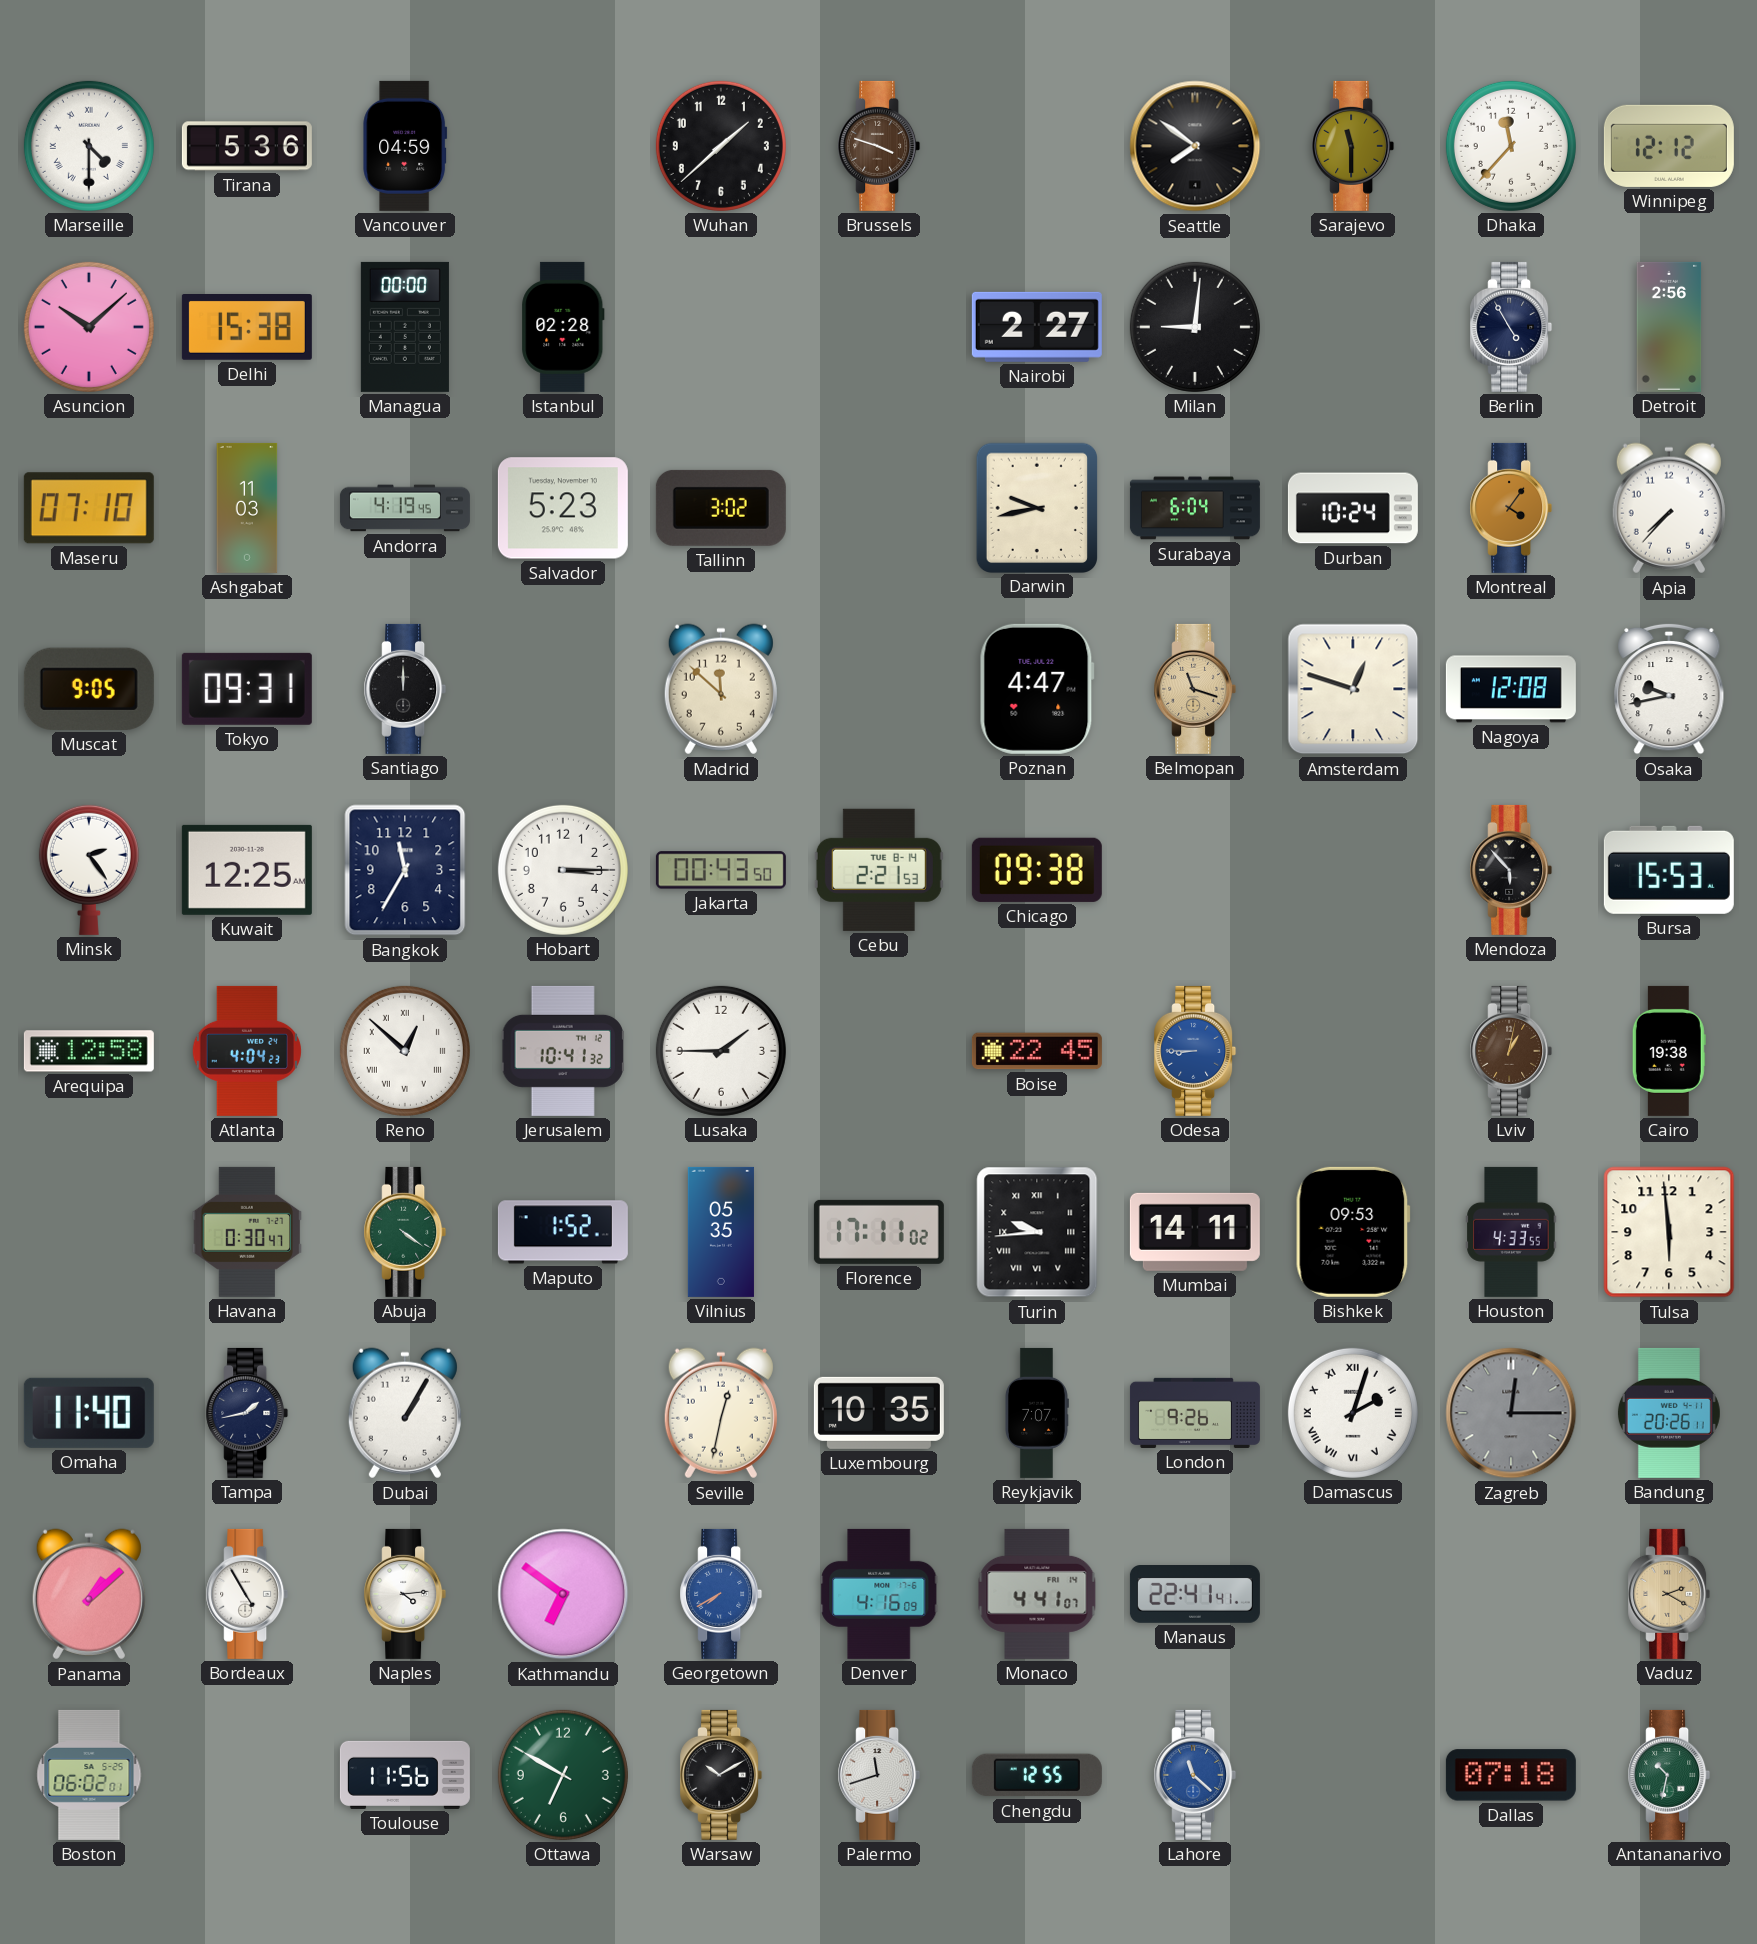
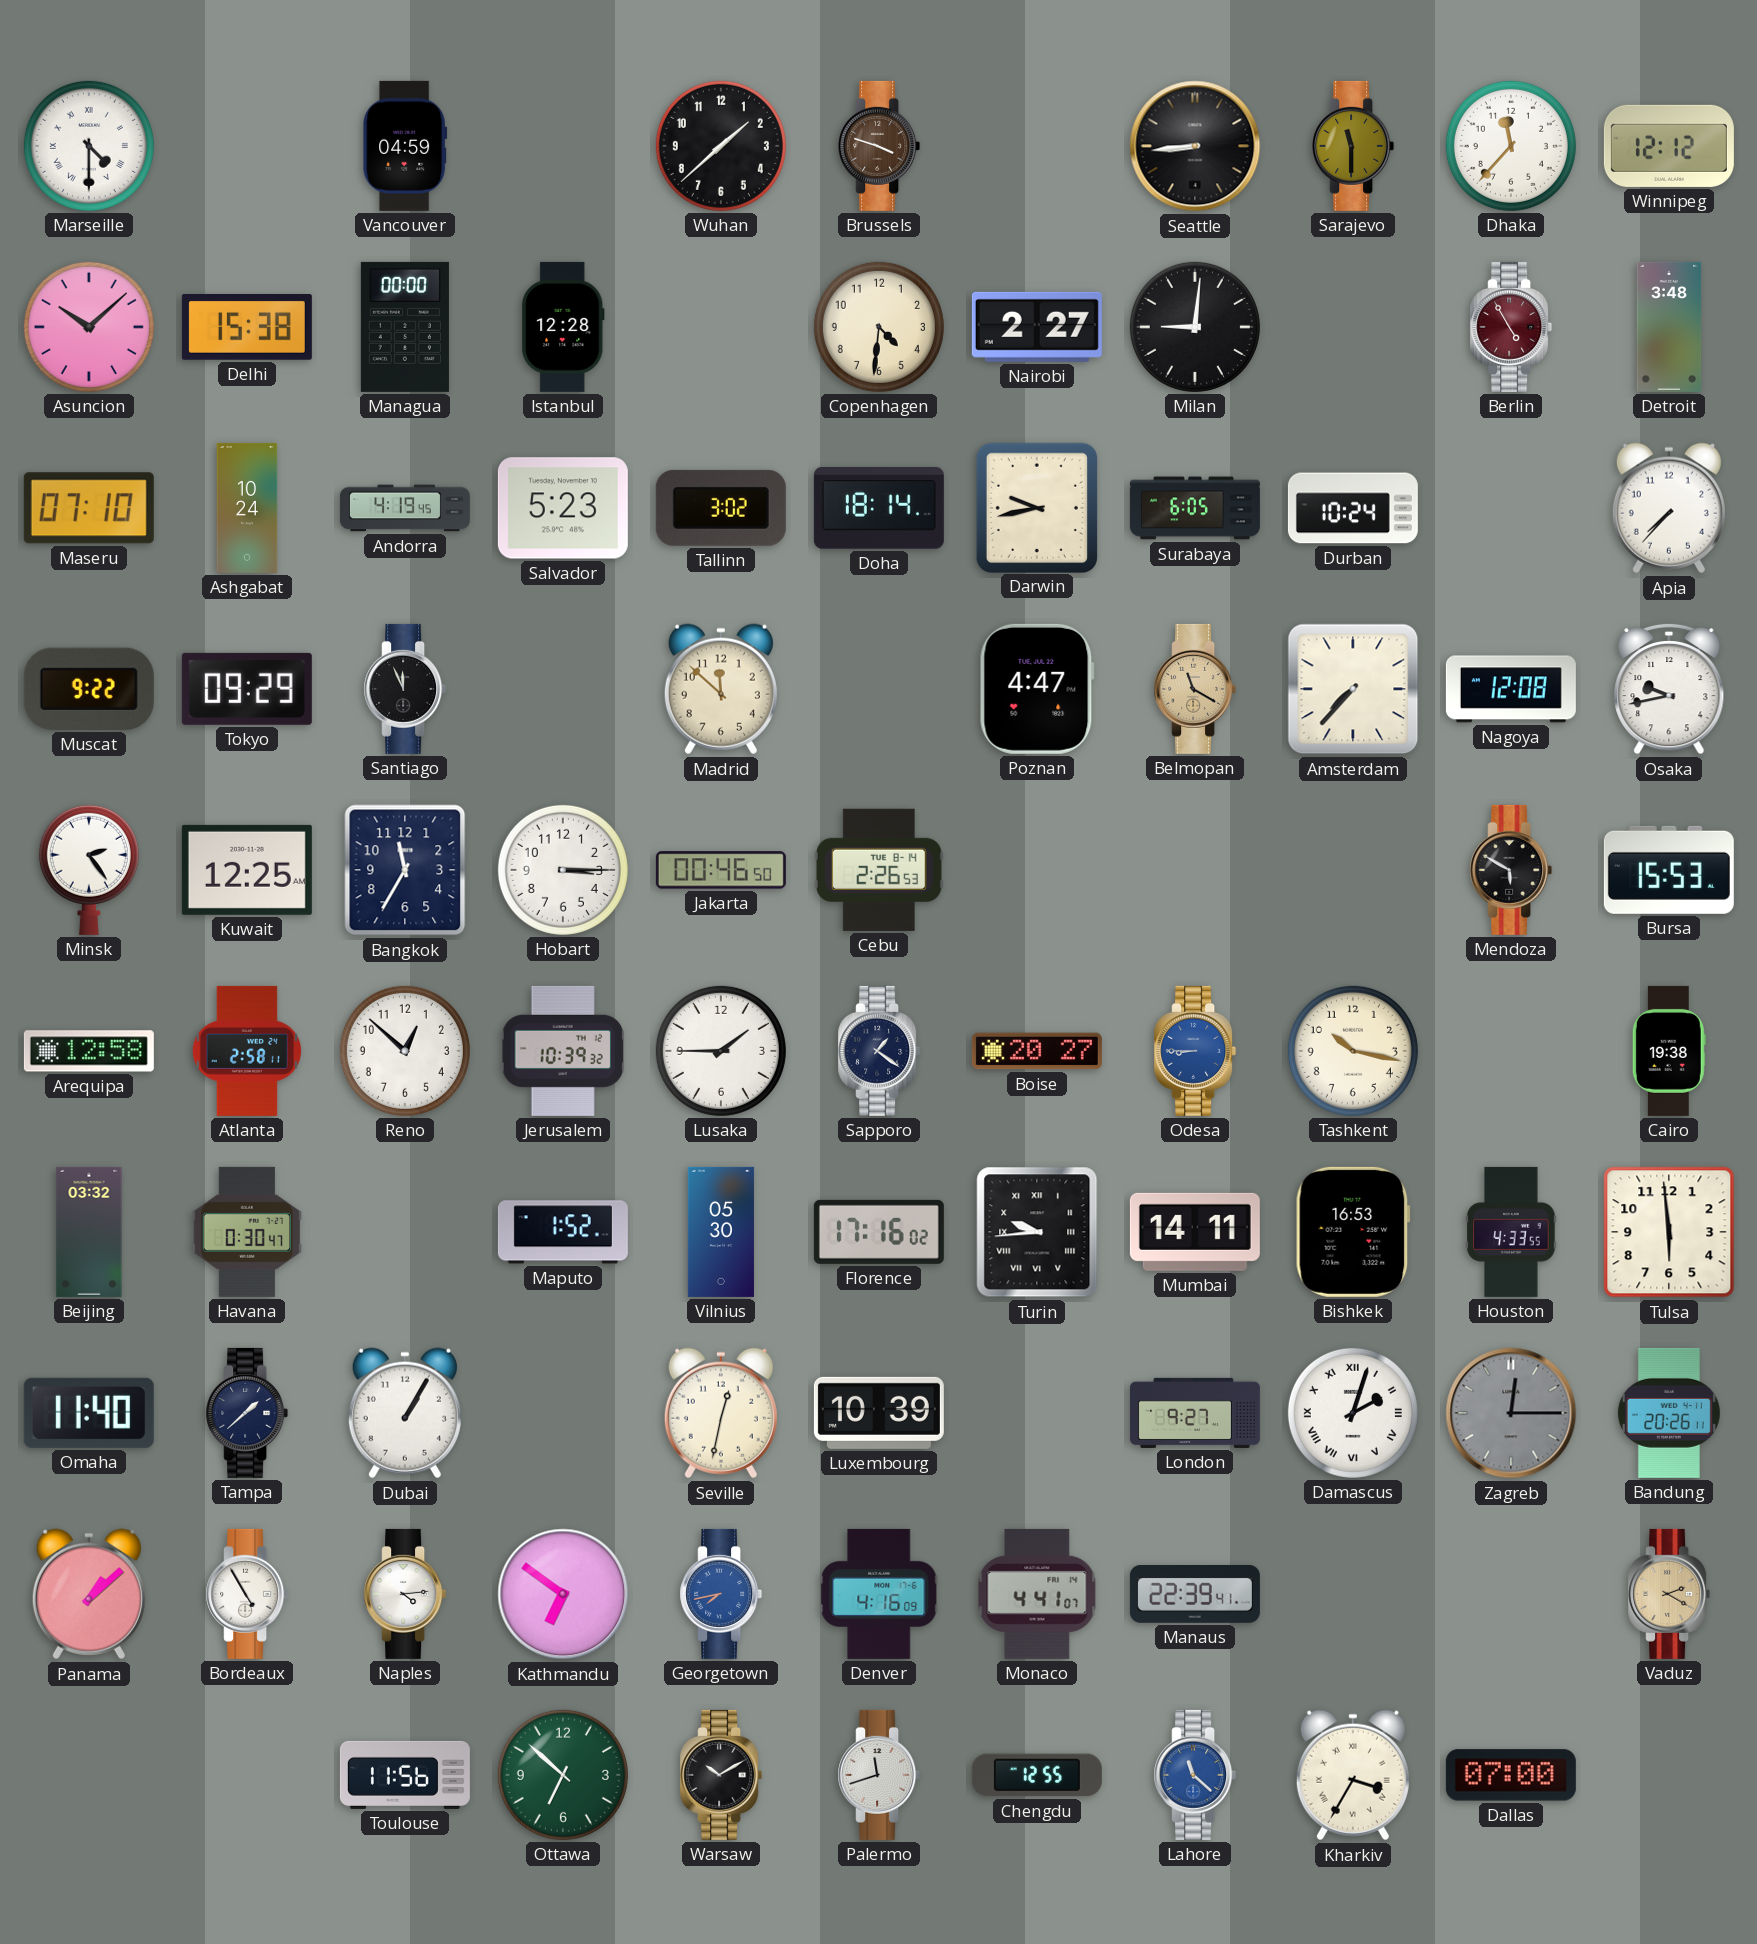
Tirana: 5:36 -> none (247, 146)
Seattle: 7:51 -> 8:44 (1195, 146)
Istanbul: 02:28 -> 12:28 (563, 327)
Copenhagen: none -> 4:31 (879, 327)
Berlin dial: navy -> burgundy (1511, 327)
Detroit: 2:56 -> 3:48 (1669, 327)
Ashgabat: 11:03 -> 10:24 (247, 508)
Doha: none -> 18:14 (879, 508)
Surabaya: 6:04 -> 6:05 (1195, 508)
Montreal: 4:06 -> none (1511, 508)
Muscat: 9:05 -> 9:22 (89, 689)
Tokyo: 09:31 -> 09:29 (247, 689)
Santiago: 12:00 -> 11:56 (405, 689)
Belmopan: 11:18 -> 11:20 (1195, 689)
Amsterdam: 12:48 -> 7:37 (1353, 689)
Jakarta: 00:43 -> 00:46 (721, 870)
Cebu: 2:21 -> 2:26 (879, 870)
Chicago: 09:38 -> none (1037, 870)
Mendoza: 5:53 -> 5:50 (1511, 870)
Atlanta: 4:04 -> 2:58 (247, 1051)
Reno numerals: Roman -> Arabic (405, 1051)
Jerusalem: 10:41 -> 10:39 (563, 1051)
Sapporo: none -> 1:21 (879, 1051)
Boise: 22:45 -> 20:27 (1037, 1051)
Tashkent: none -> 10:17 (1353, 1051)
Lviv: 1:02 -> none (1511, 1051)
Beijing: none -> 03:32 (89, 1232)
Abuja: 4:21 -> none (405, 1232)
Vilnius: 05:35 -> 05:30 (721, 1232)
Florence: 17:11 -> 17:16 (879, 1232)
Bishkek: 09:53 -> 16:53 (1353, 1232)
Tampa: 1:43 -> 1:38 (247, 1413)
Luxembourg: 10:35 -> 10:39 (879, 1413)
Reykjavik: 7:07 -> none (1037, 1413)
London: 9:26 -> 9:27 (1195, 1413)
Georgetown: 7:40 -> 7:43 (721, 1594)
Manaus: 22:41 -> 22:39 (1195, 1595)
Boston: 06:02 -> none (89, 1775)
Ottawa: 6:50 -> 6:52 (563, 1775)
Kharkiv: none -> 3:35 (1353, 1775)
Dallas: 07:18 -> 07:00 (1511, 1775)
Antananarivo: 10:32 -> none (1669, 1775)
